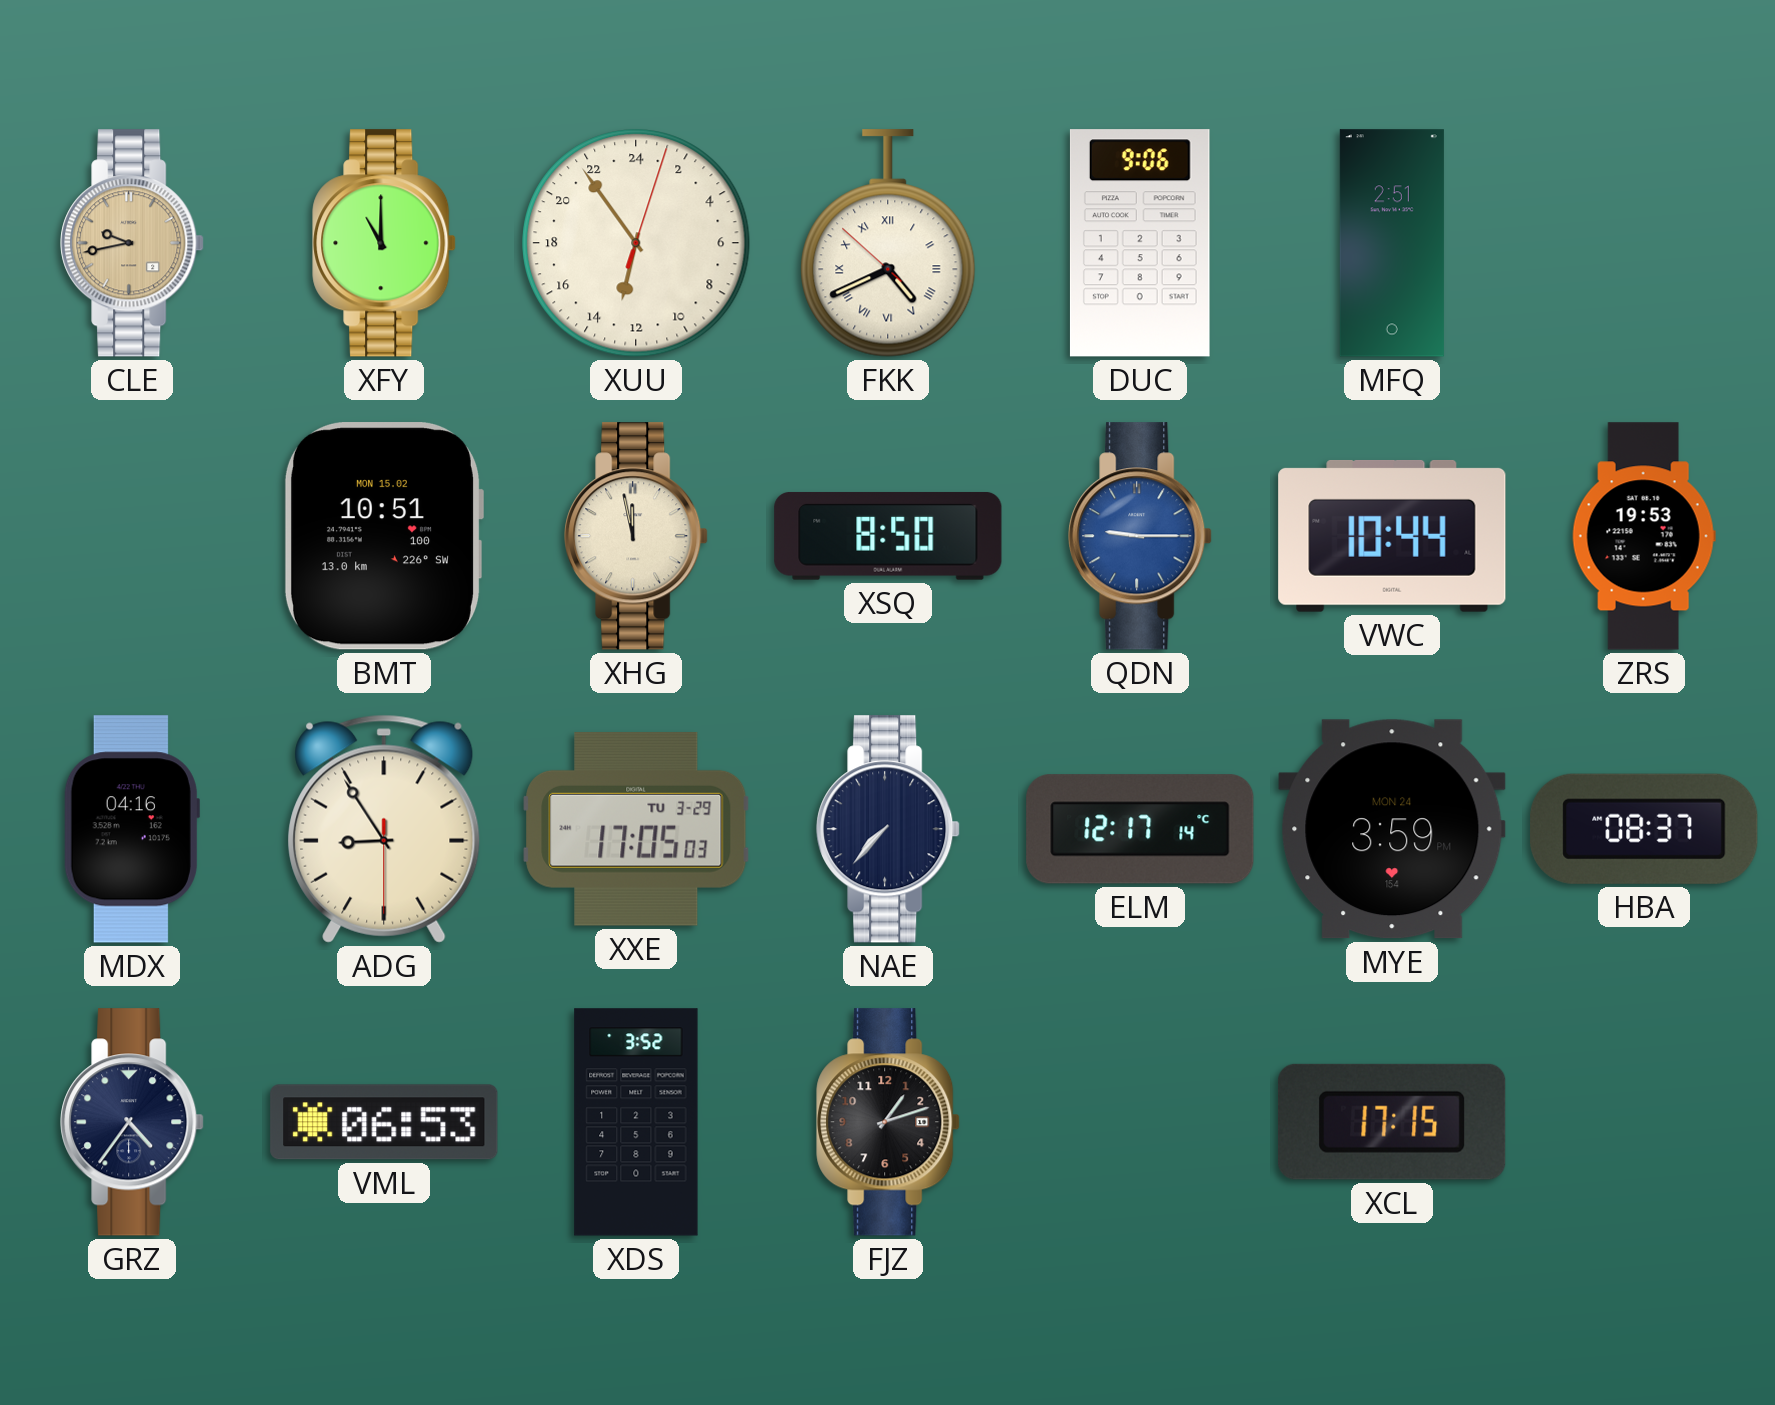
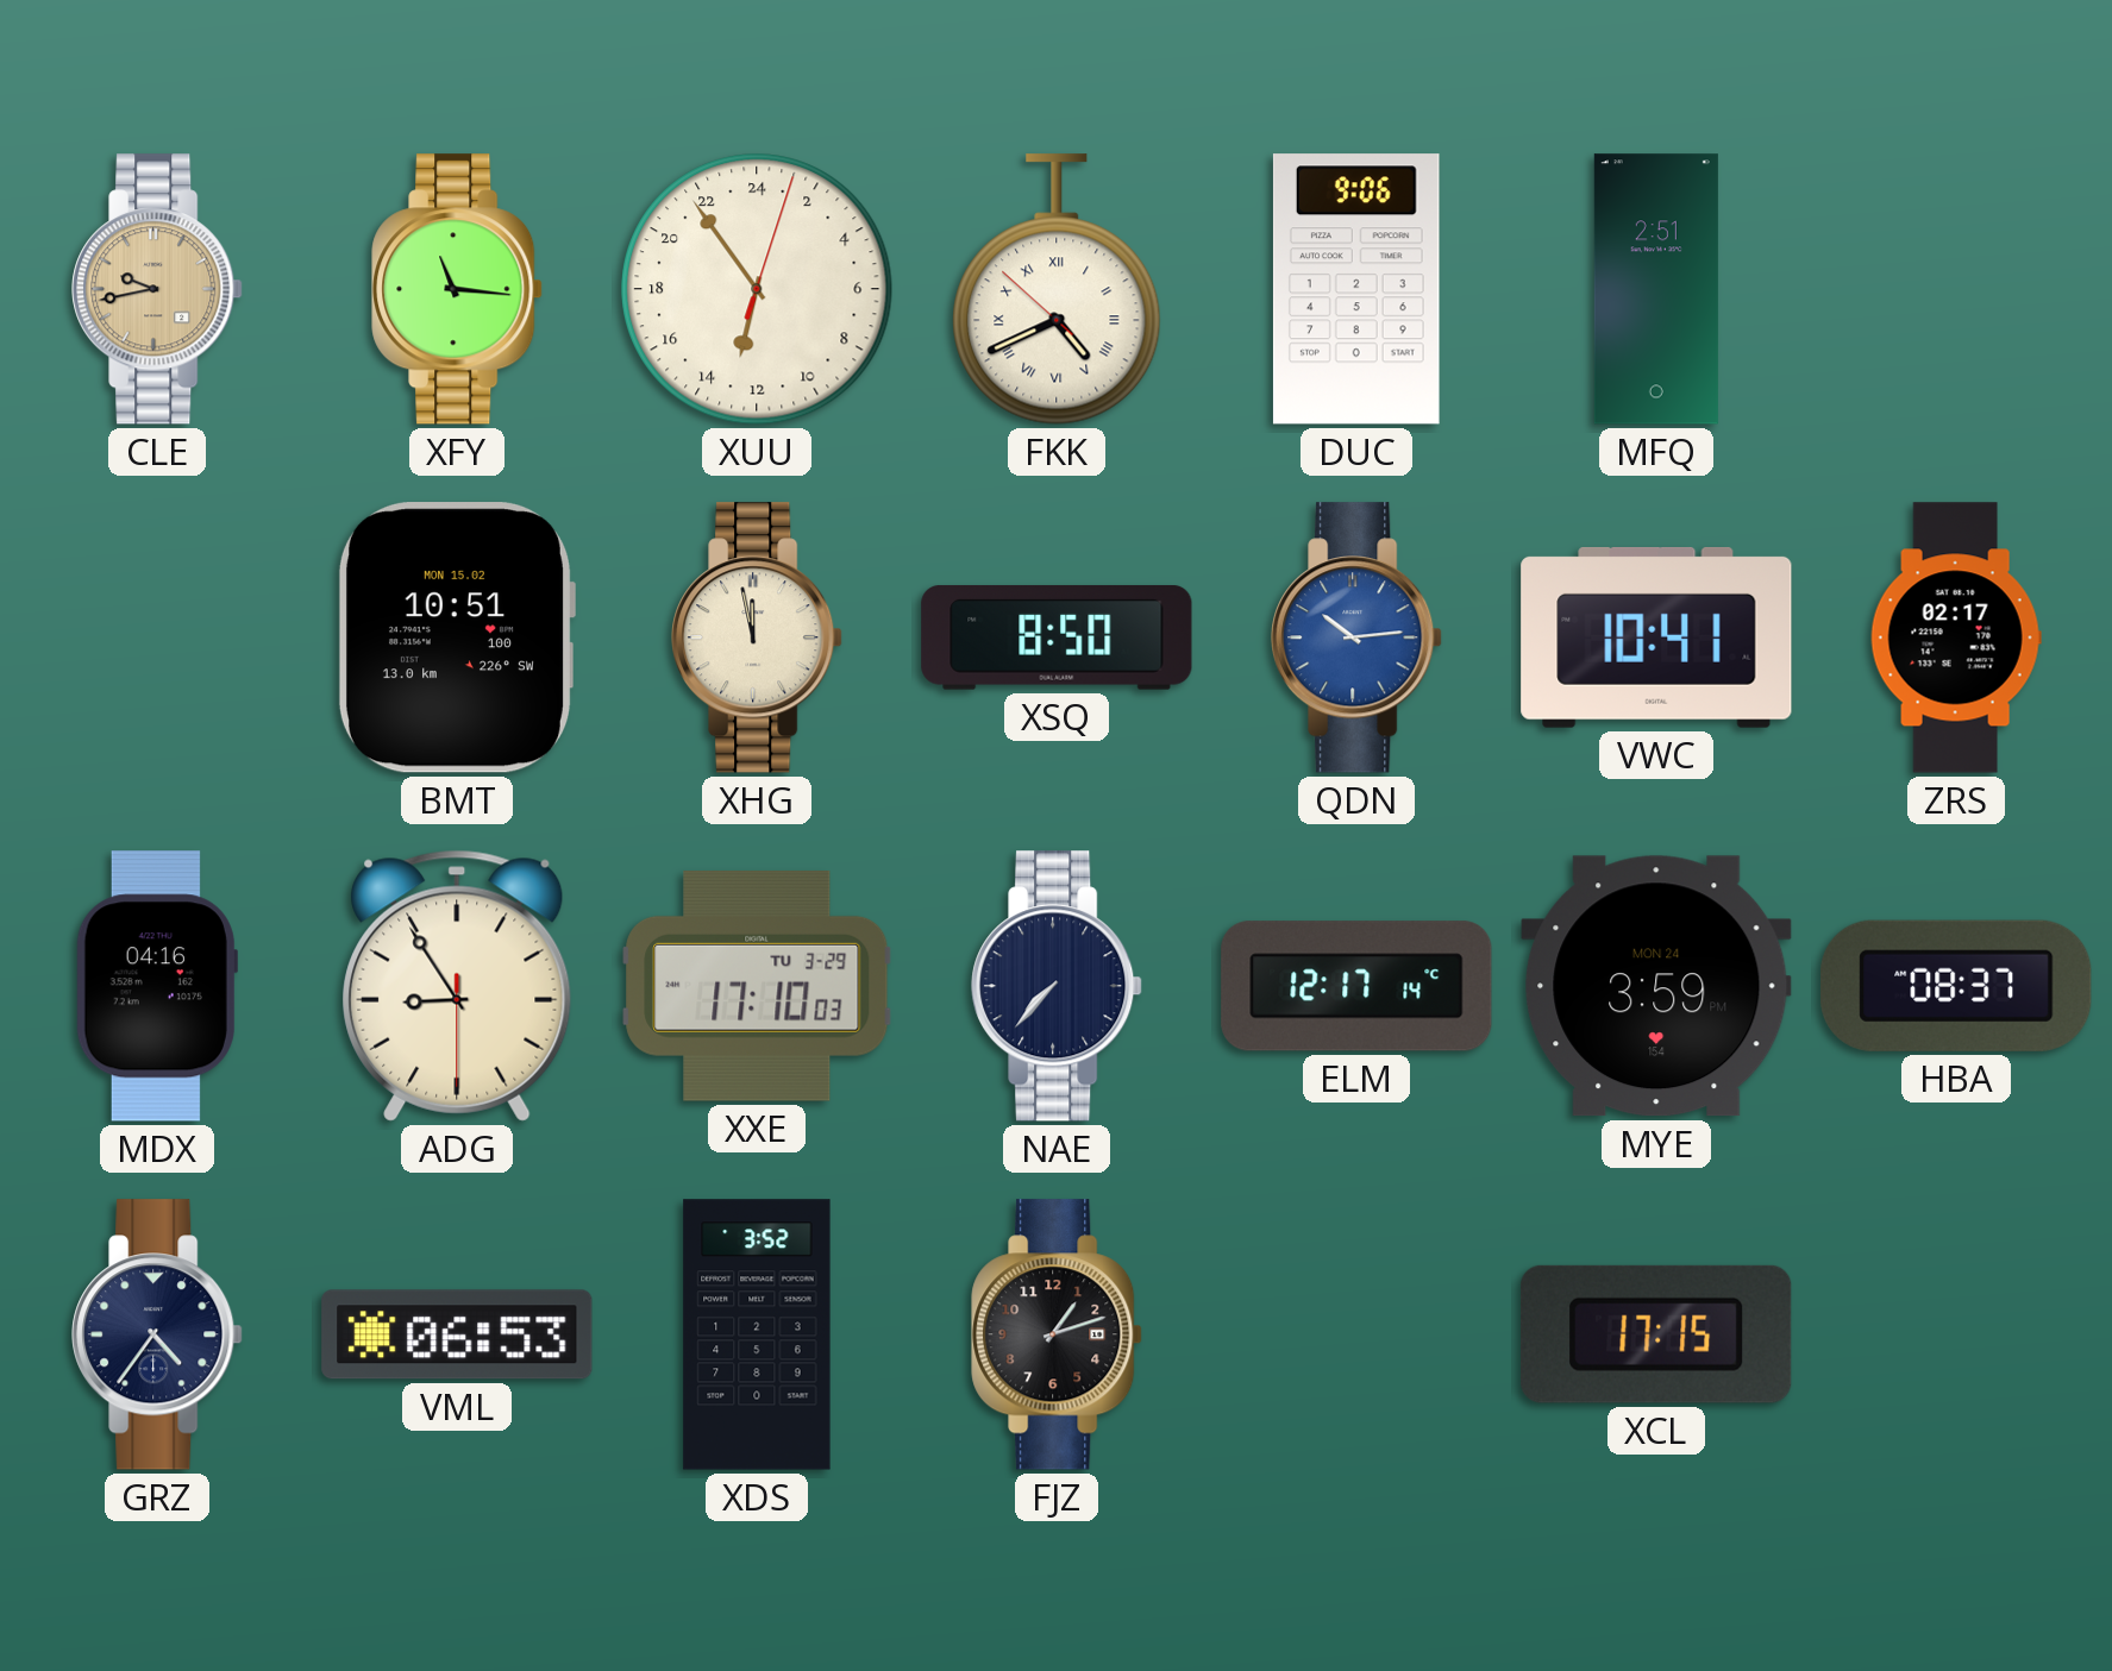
XFY: 11:00 -> 11:16 (457, 289)
QDN: 9:15 -> 10:14 (1356, 637)
VWC: 10:44 -> 10:41 (1656, 637)
ZRS: 19:53 -> 02:17 (1956, 637)
XXE: 17:05 -> 17:10 (757, 986)
